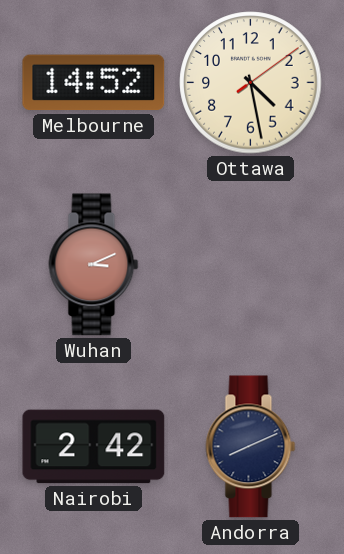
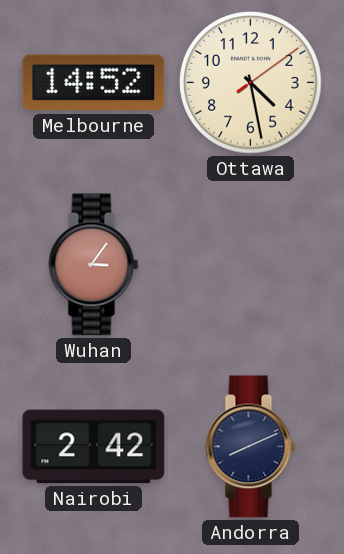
Wuhan: 3:11 -> 3:06 (94, 265)
